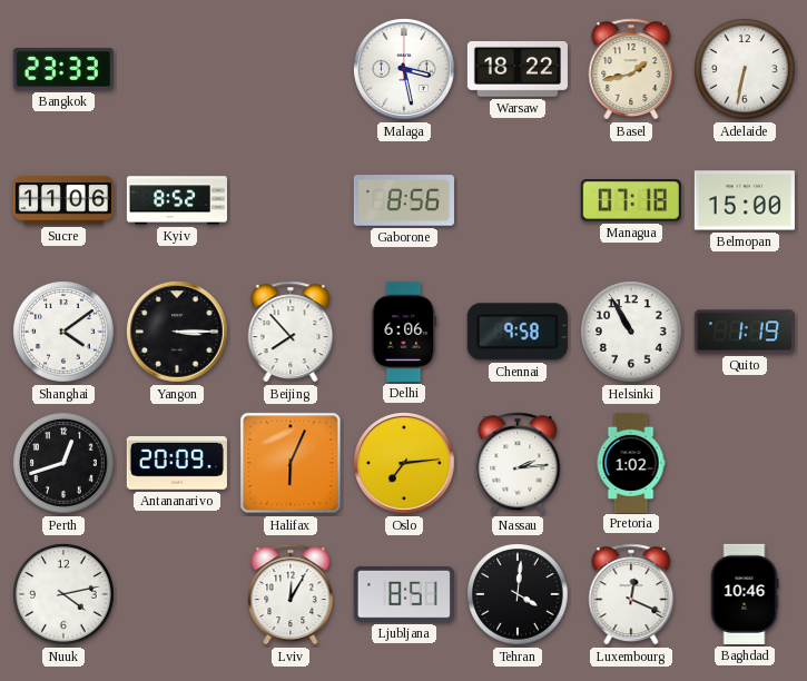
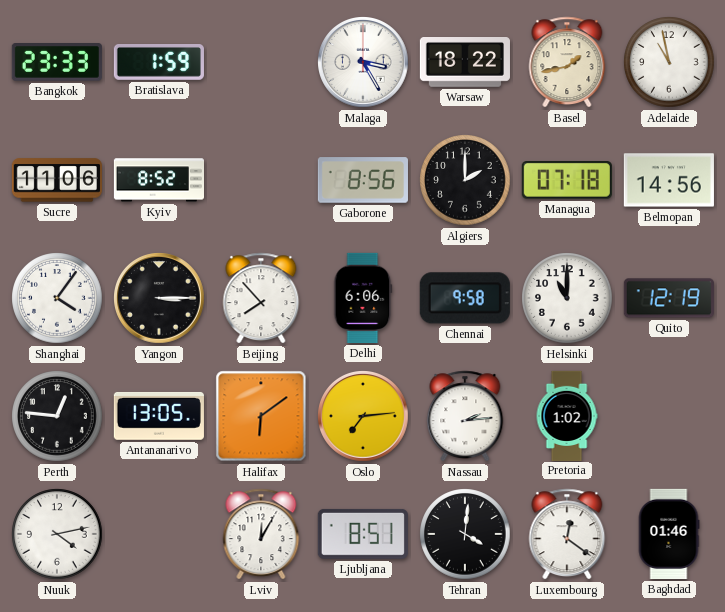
Bratislava: none -> 1:59 (159, 63)
Malaga: 3:28 -> 3:25 (364, 63)
Adelaide: 6:32 -> 10:58 (669, 62)
Algiers: none -> 2:00 (465, 180)
Belmopan: 15:00 -> 14:56 (669, 180)
Shanghai: 4:09 -> 4:06 (57, 298)
Helsinki: 10:55 -> 11:00 (567, 298)
Quito: 1:19 -> 12:19 (669, 298)
Perth: 12:42 -> 12:46 (57, 416)
Antananarivo: 20:09 -> 13:05 (159, 416)
Halifax: 6:04 -> 6:09 (261, 416)
Luxembourg: 12:19 -> 12:21 (567, 534)
Baghdad: 10:46 -> 01:46 (669, 534)
